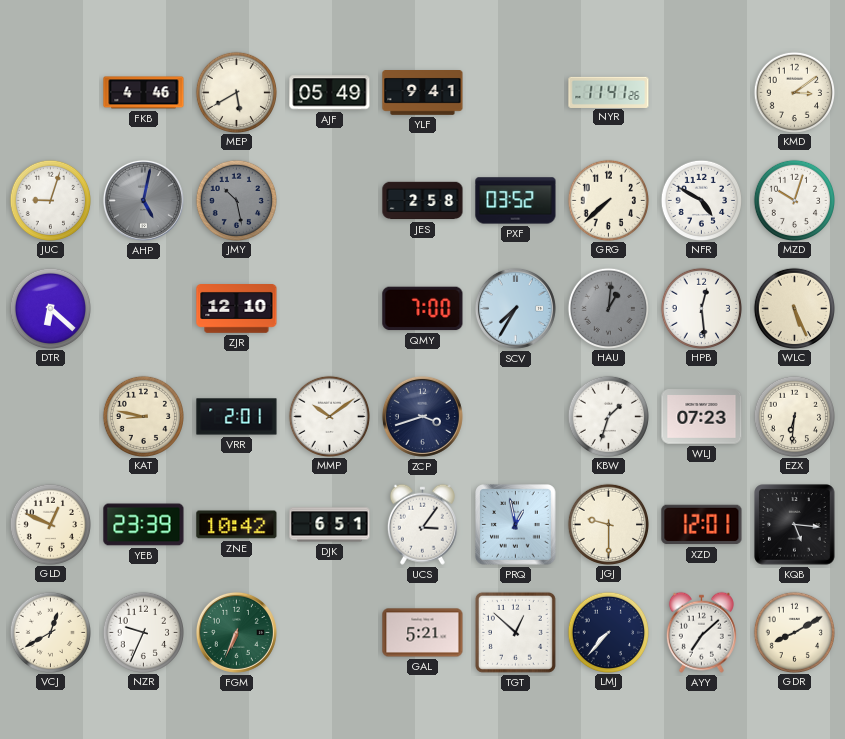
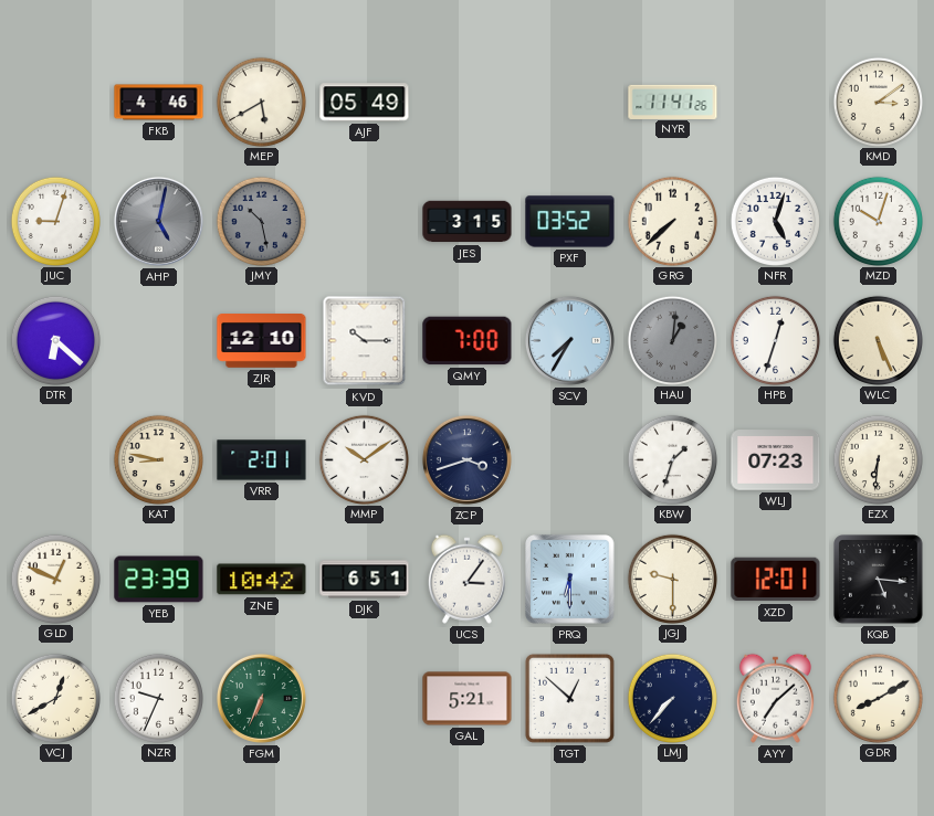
YLF: 9:41 -> none (423, 93)
JES: 2:58 -> 3:15 (468, 222)
NFR: 4:50 -> 5:03 (775, 221)
KVD: none -> 10:15 (365, 341)
HPB: 12:29 -> 12:33 (775, 340)
PRQ: 12:58 -> 6:30 (570, 580)
